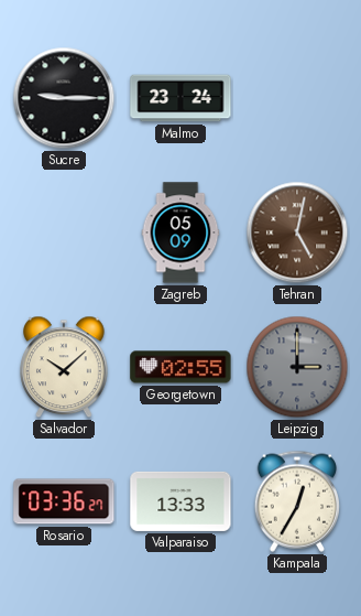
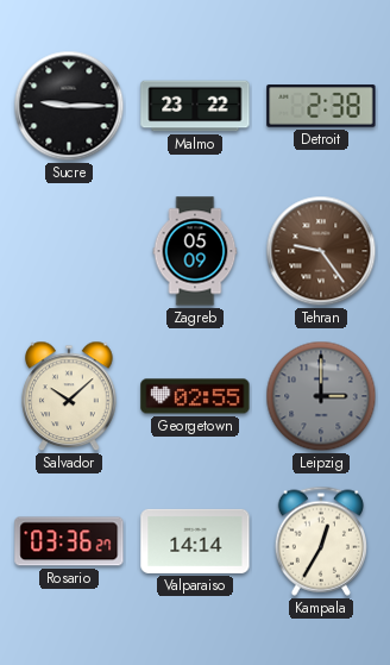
Malmo: 23:24 -> 23:22 (195, 106)
Detroit: none -> 2:38 (321, 106)
Tehran: 5:02 -> 9:24 (321, 251)
Valparaiso: 13:33 -> 14:14 (195, 541)
